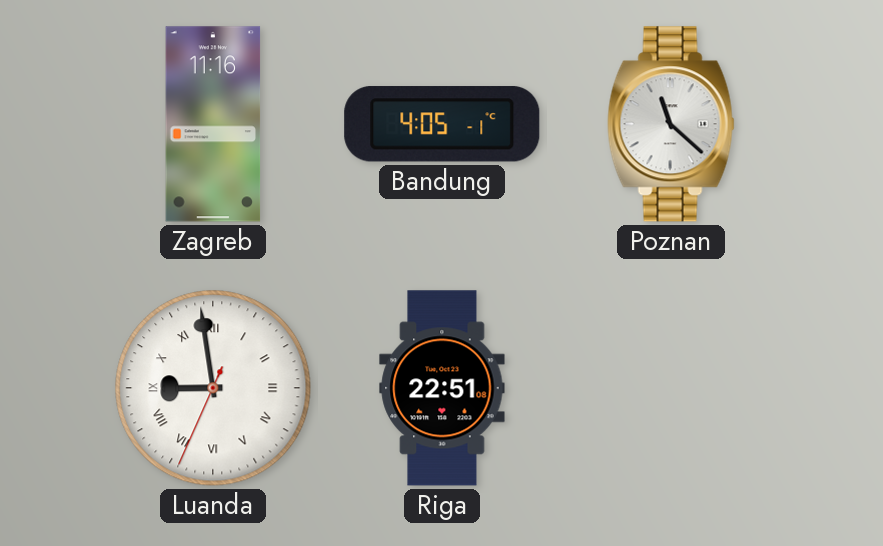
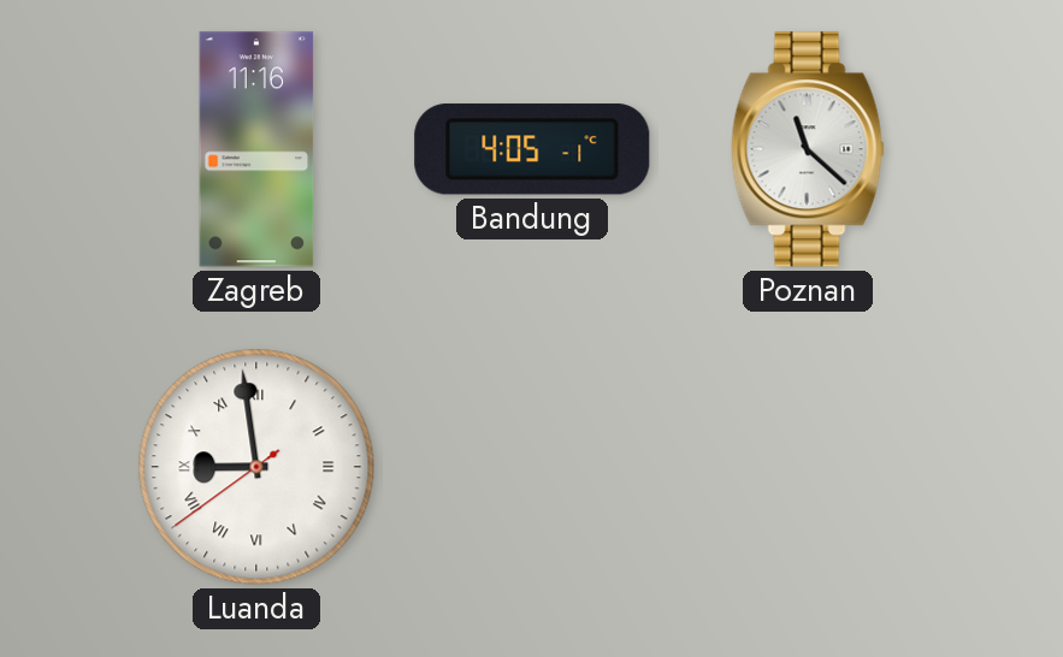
Luanda: 8:58:34 -> 8:58:39 (256, 467)
Riga: 22:51 -> none (442, 388)
